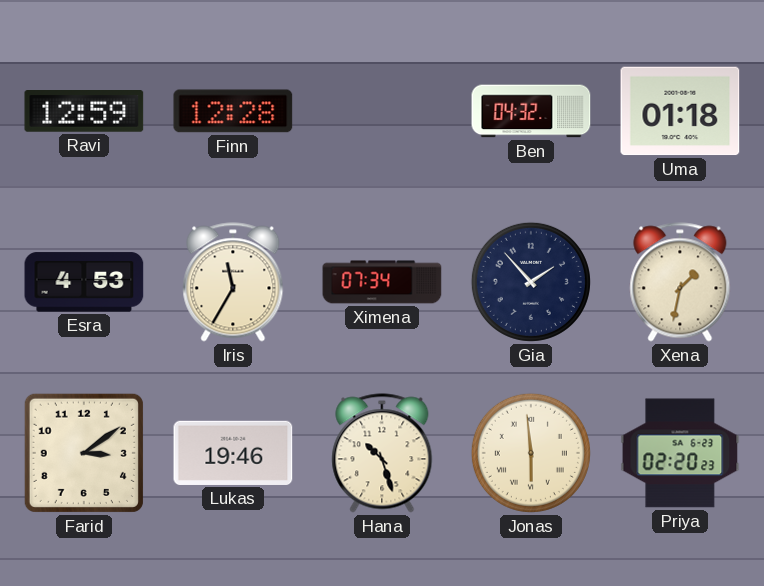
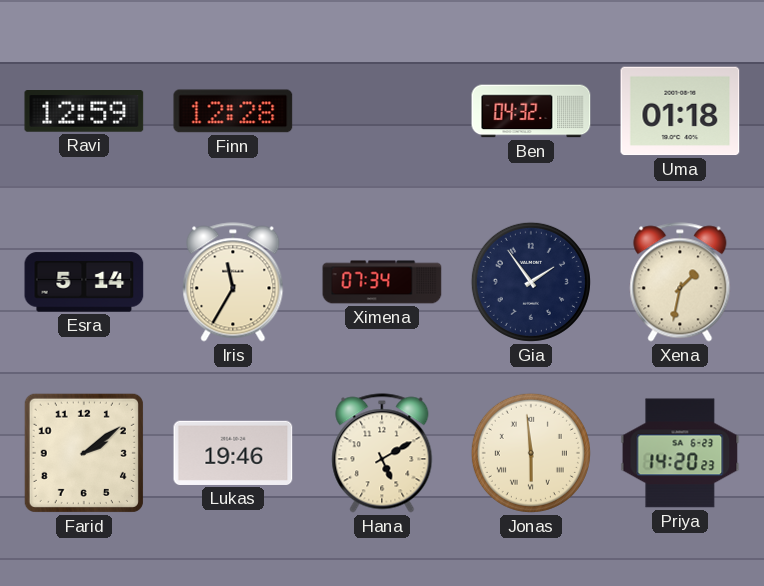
Esra: 4:53 -> 5:14 (84, 282)
Gia: 1:53 -> 1:54 (531, 282)
Farid: 3:09 -> 2:09 (84, 453)
Hana: 10:27 -> 5:10 (382, 453)
Priya: 02:20 -> 14:20 (680, 453)
